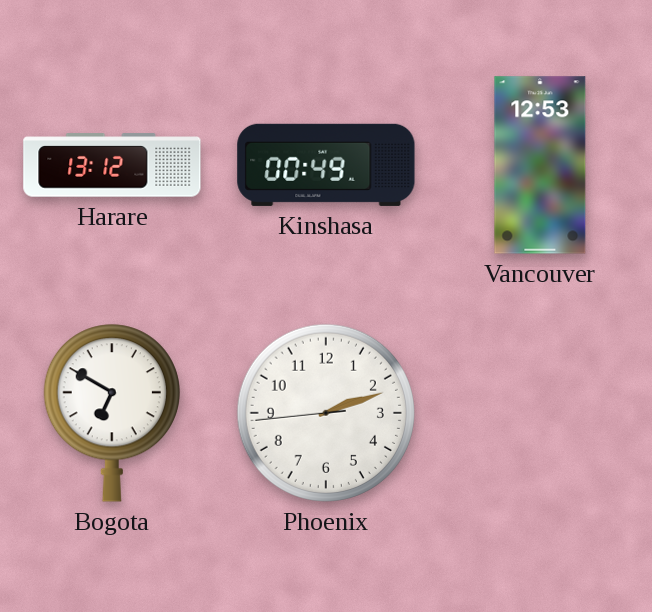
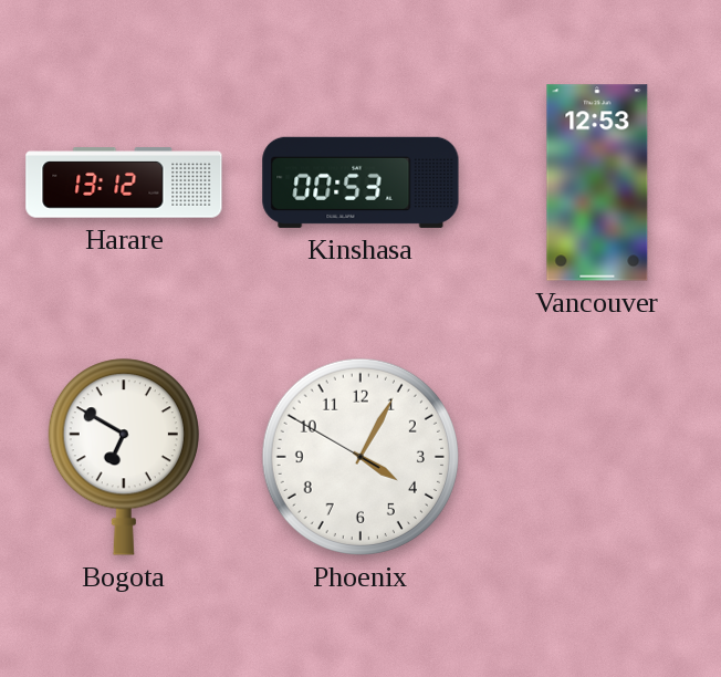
Kinshasa: 00:49 -> 00:53 (360, 183)
Phoenix: 2:11 -> 4:04 (360, 457)
